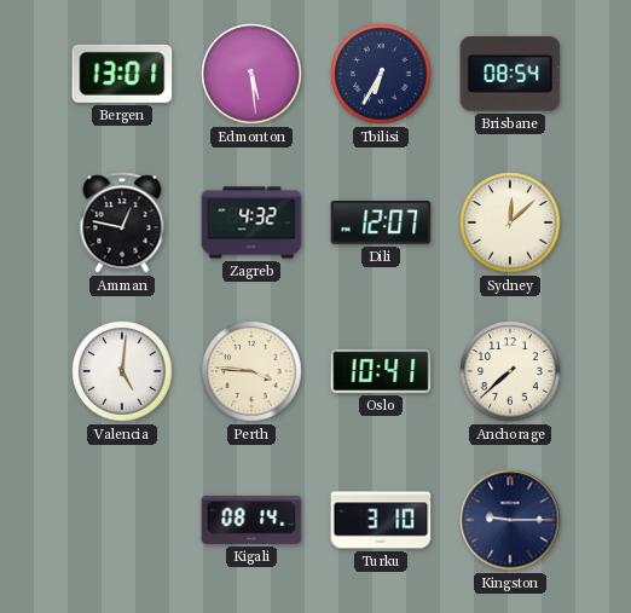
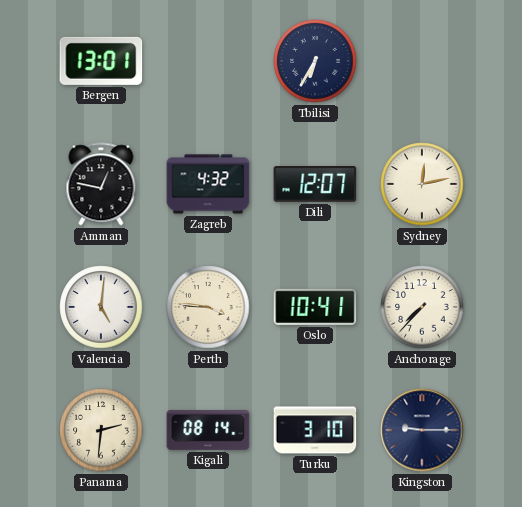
Edmonton: 5:29 -> none (251, 74)
Brisbane: 08:54 -> none (510, 75)
Sydney: 12:08 -> 12:13 (422, 184)
Anchorage: 7:38 -> 7:37 (422, 307)
Panama: none -> 2:31 (101, 430)
